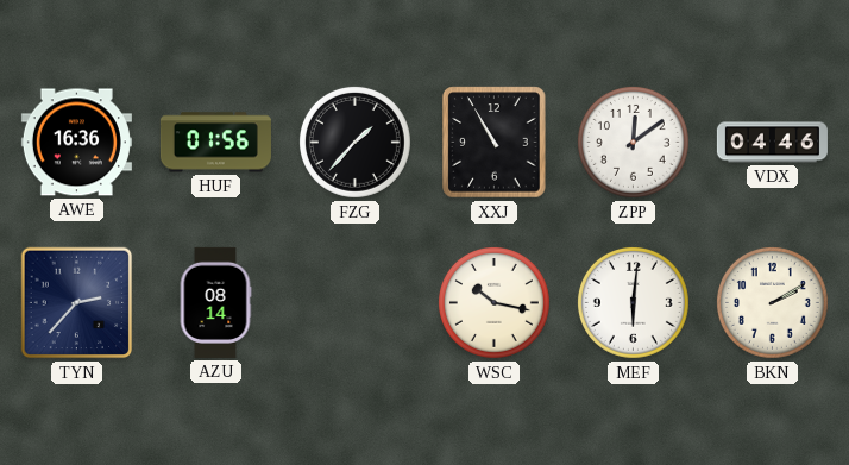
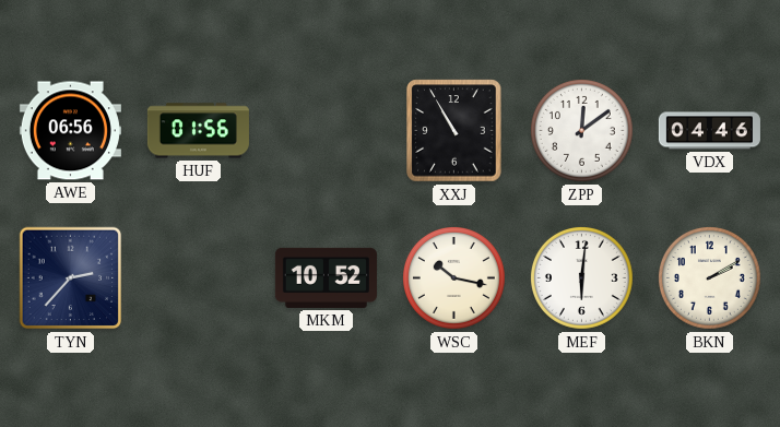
AWE: 16:36 -> 06:56 (70, 131)
FZG: 1:37 -> none (354, 142)
AZU: 08:14 -> none (215, 302)
MKM: none -> 10:52 (326, 277)
